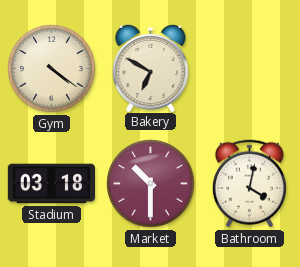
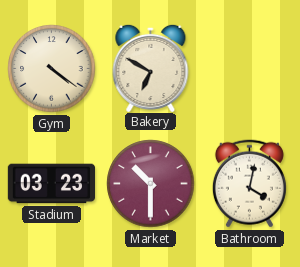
Stadium: 03:18 -> 03:23 (51, 184)
